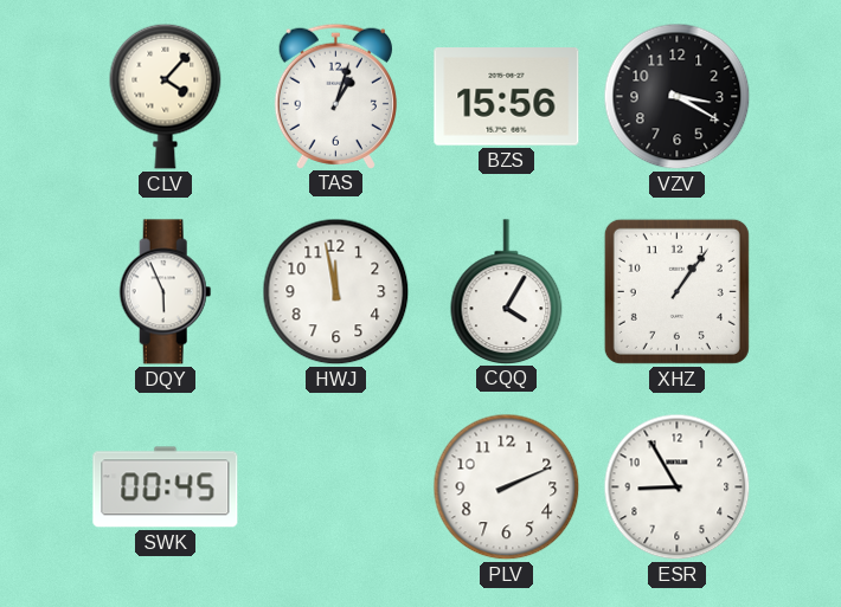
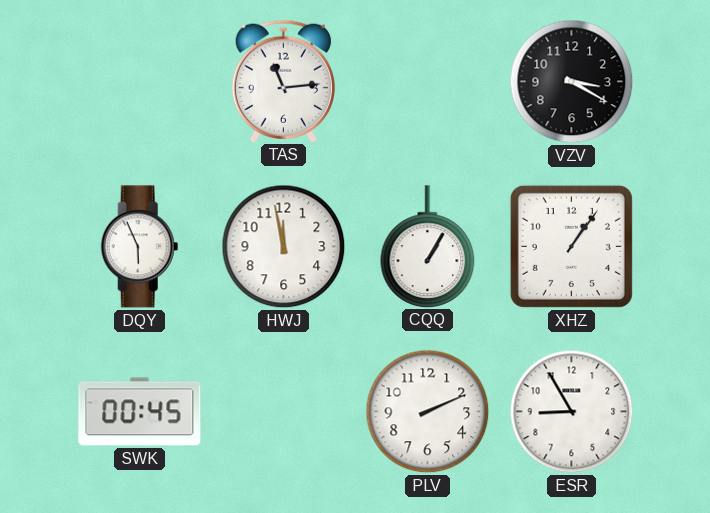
CLV: 4:07 -> none (166, 96)
TAS: 1:03 -> 11:14 (283, 81)
BZS: 15:56 -> none (507, 97)
CQQ: 4:05 -> 1:05 (428, 246)
